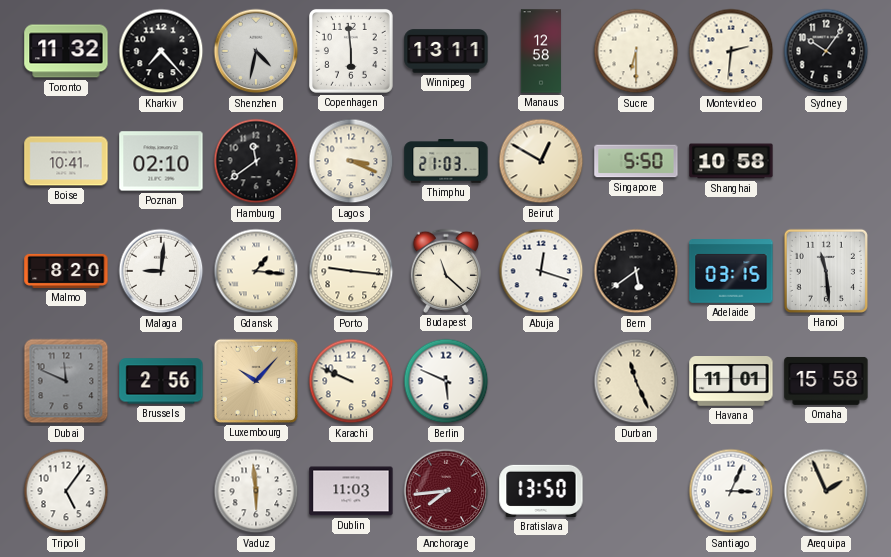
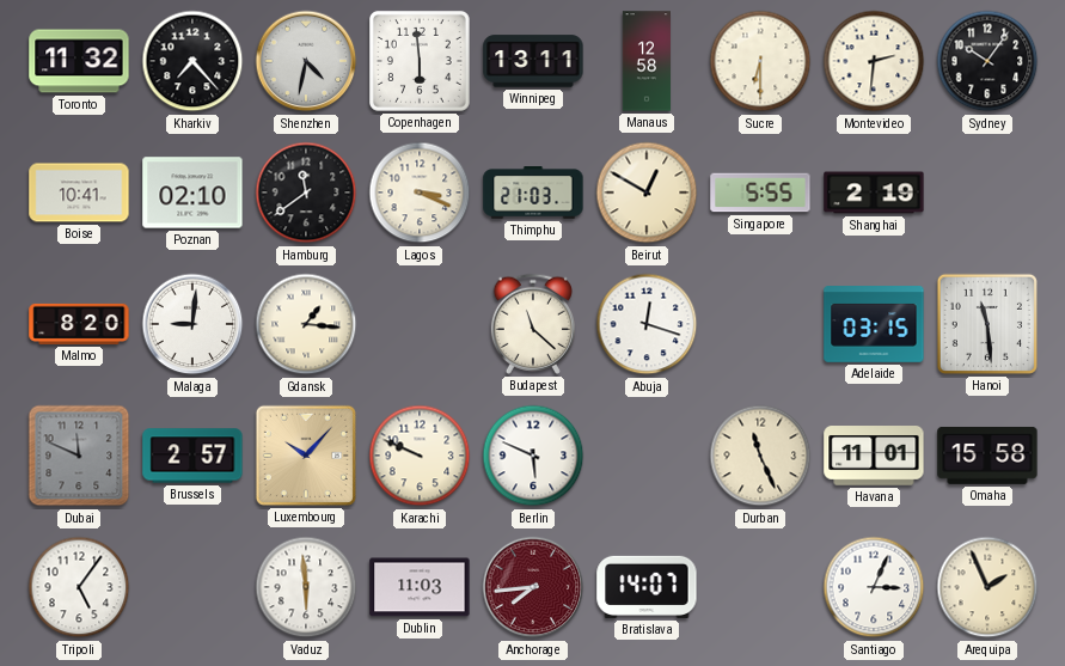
Singapore: 5:50 -> 5:55 (760, 193)
Shanghai: 10:58 -> 2:19 (874, 193)
Porto: 9:16 -> none (351, 271)
Bern: 5:39 -> none (636, 271)
Brussels: 2:56 -> 2:57 (192, 456)
Bratislava: 13:50 -> 14:07 (647, 587)
